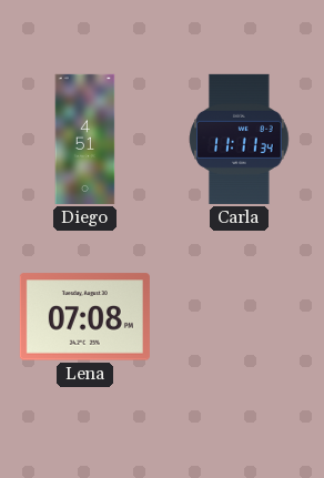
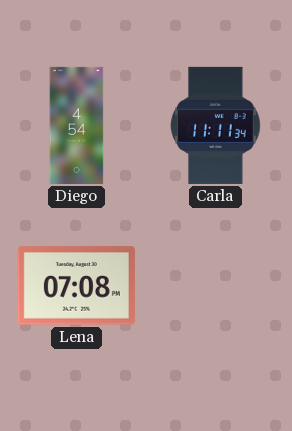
Diego: 4:51 -> 4:54 (77, 125)
